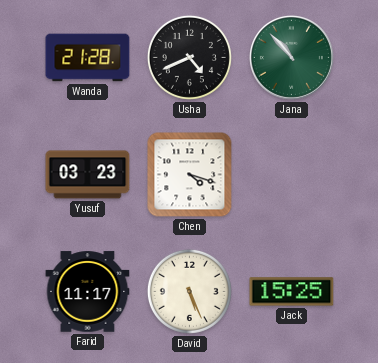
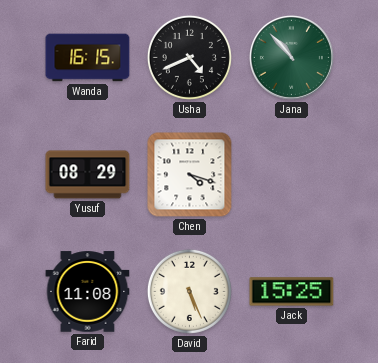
Wanda: 21:28 -> 16:15 (88, 58)
Yusuf: 03:23 -> 08:29 (88, 175)
Farid: 11:17 -> 11:08 (88, 292)
